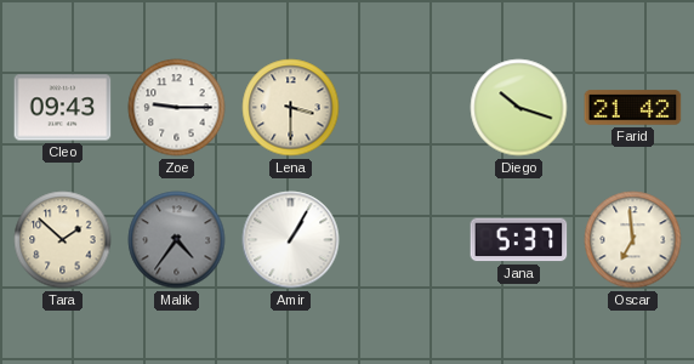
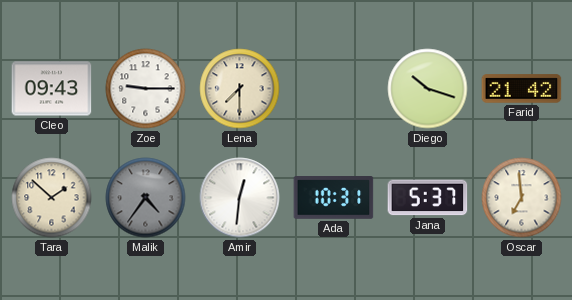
Lena: 3:30 -> 7:30 (240, 89)
Amir: 1:05 -> 12:31 (240, 198)
Ada: none -> 10:31 (334, 198)
